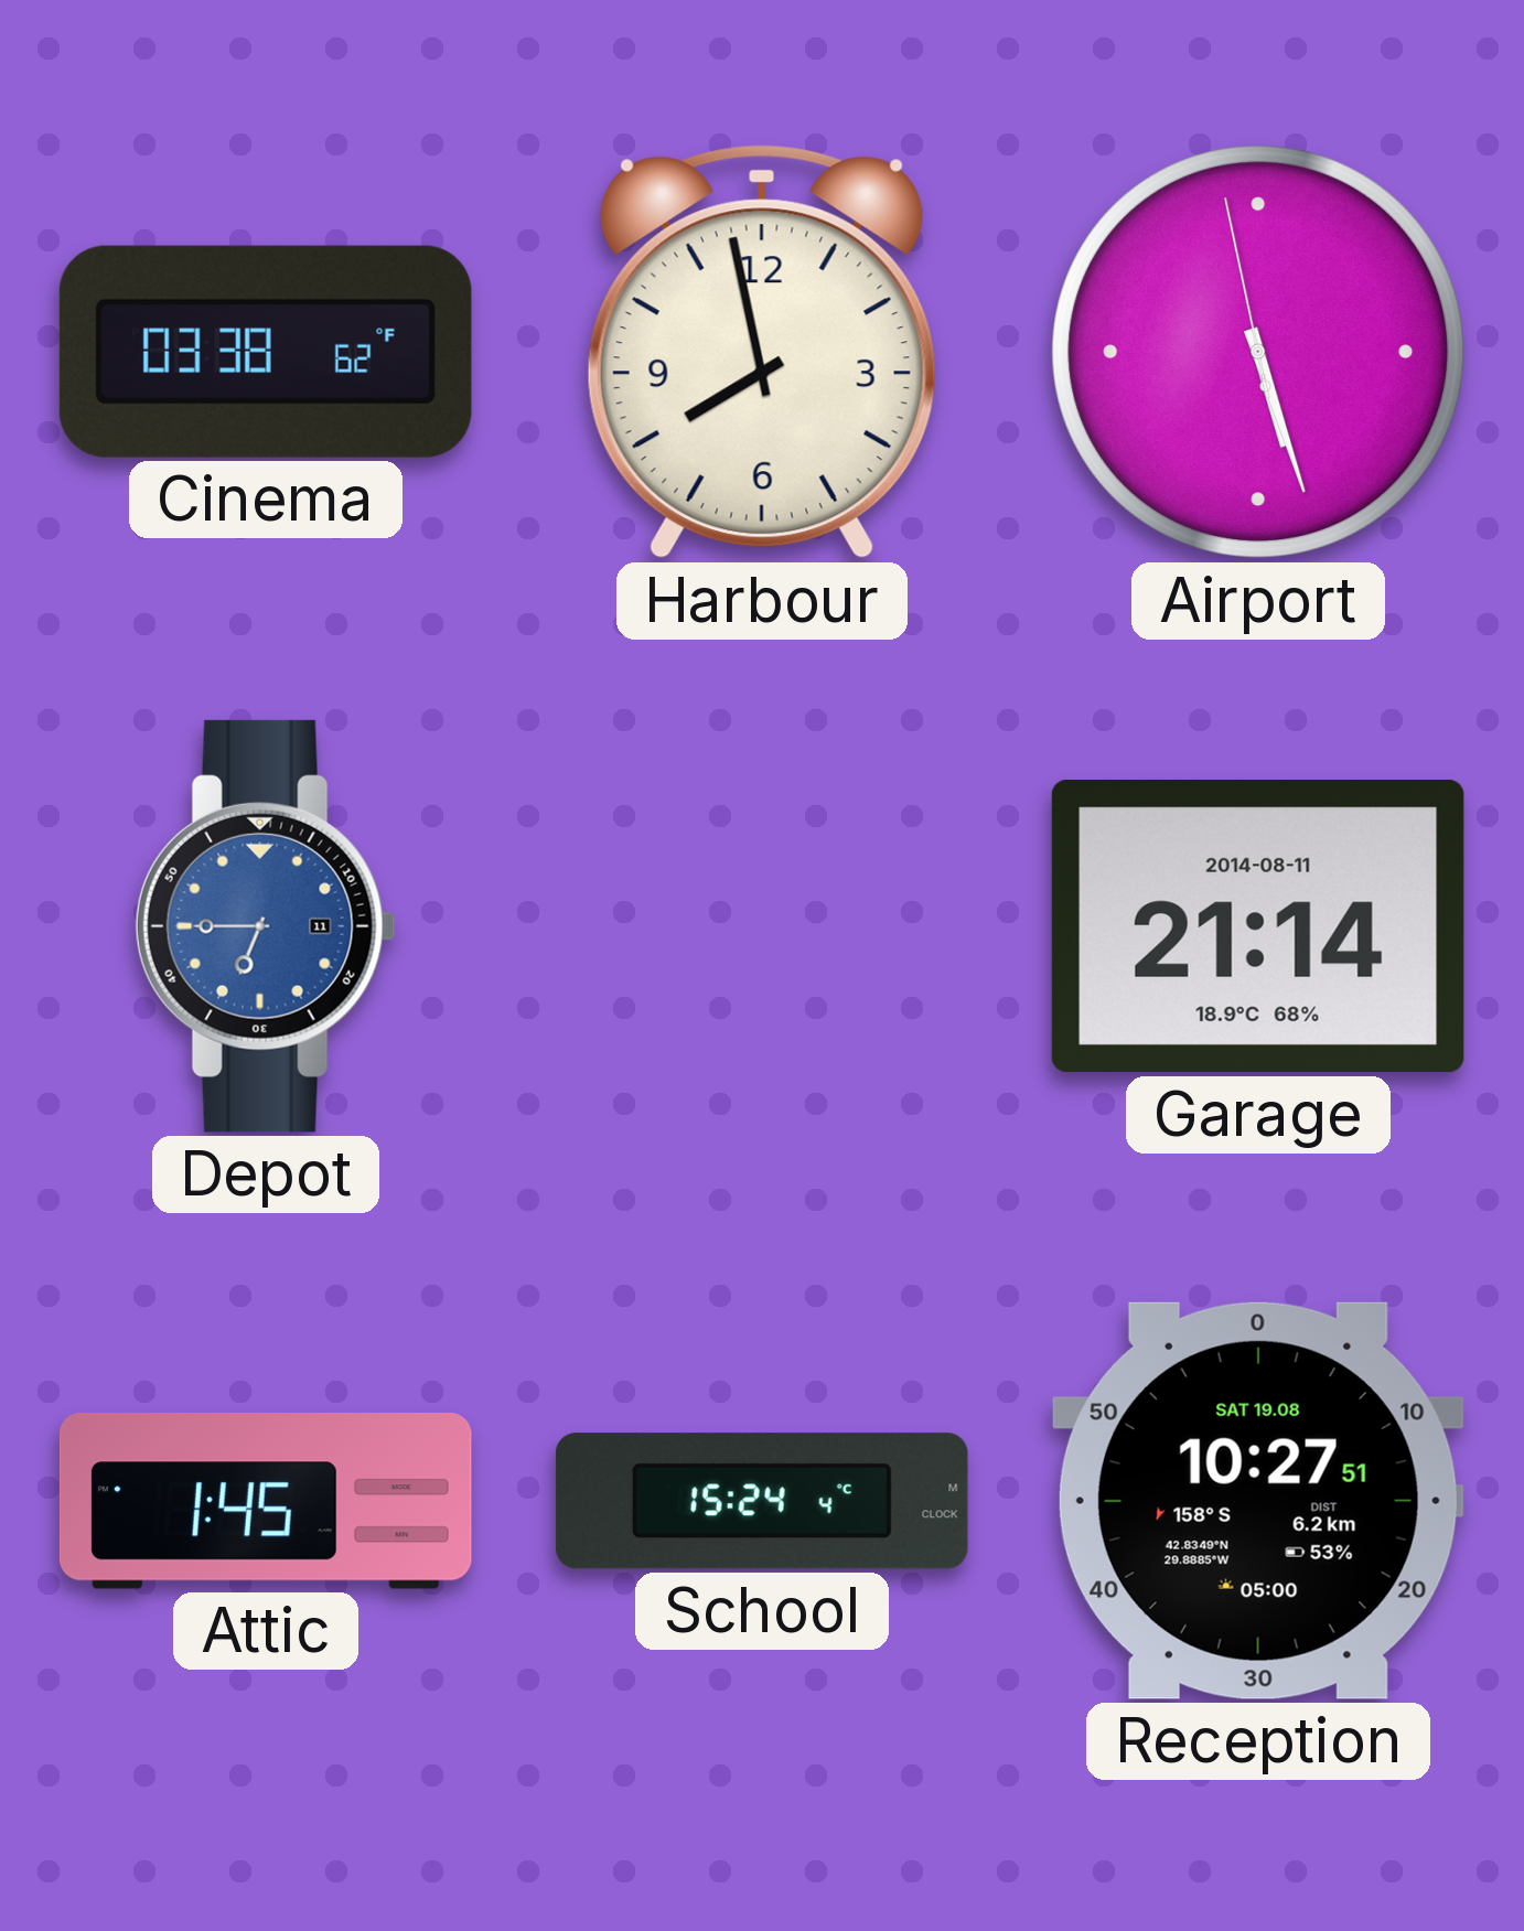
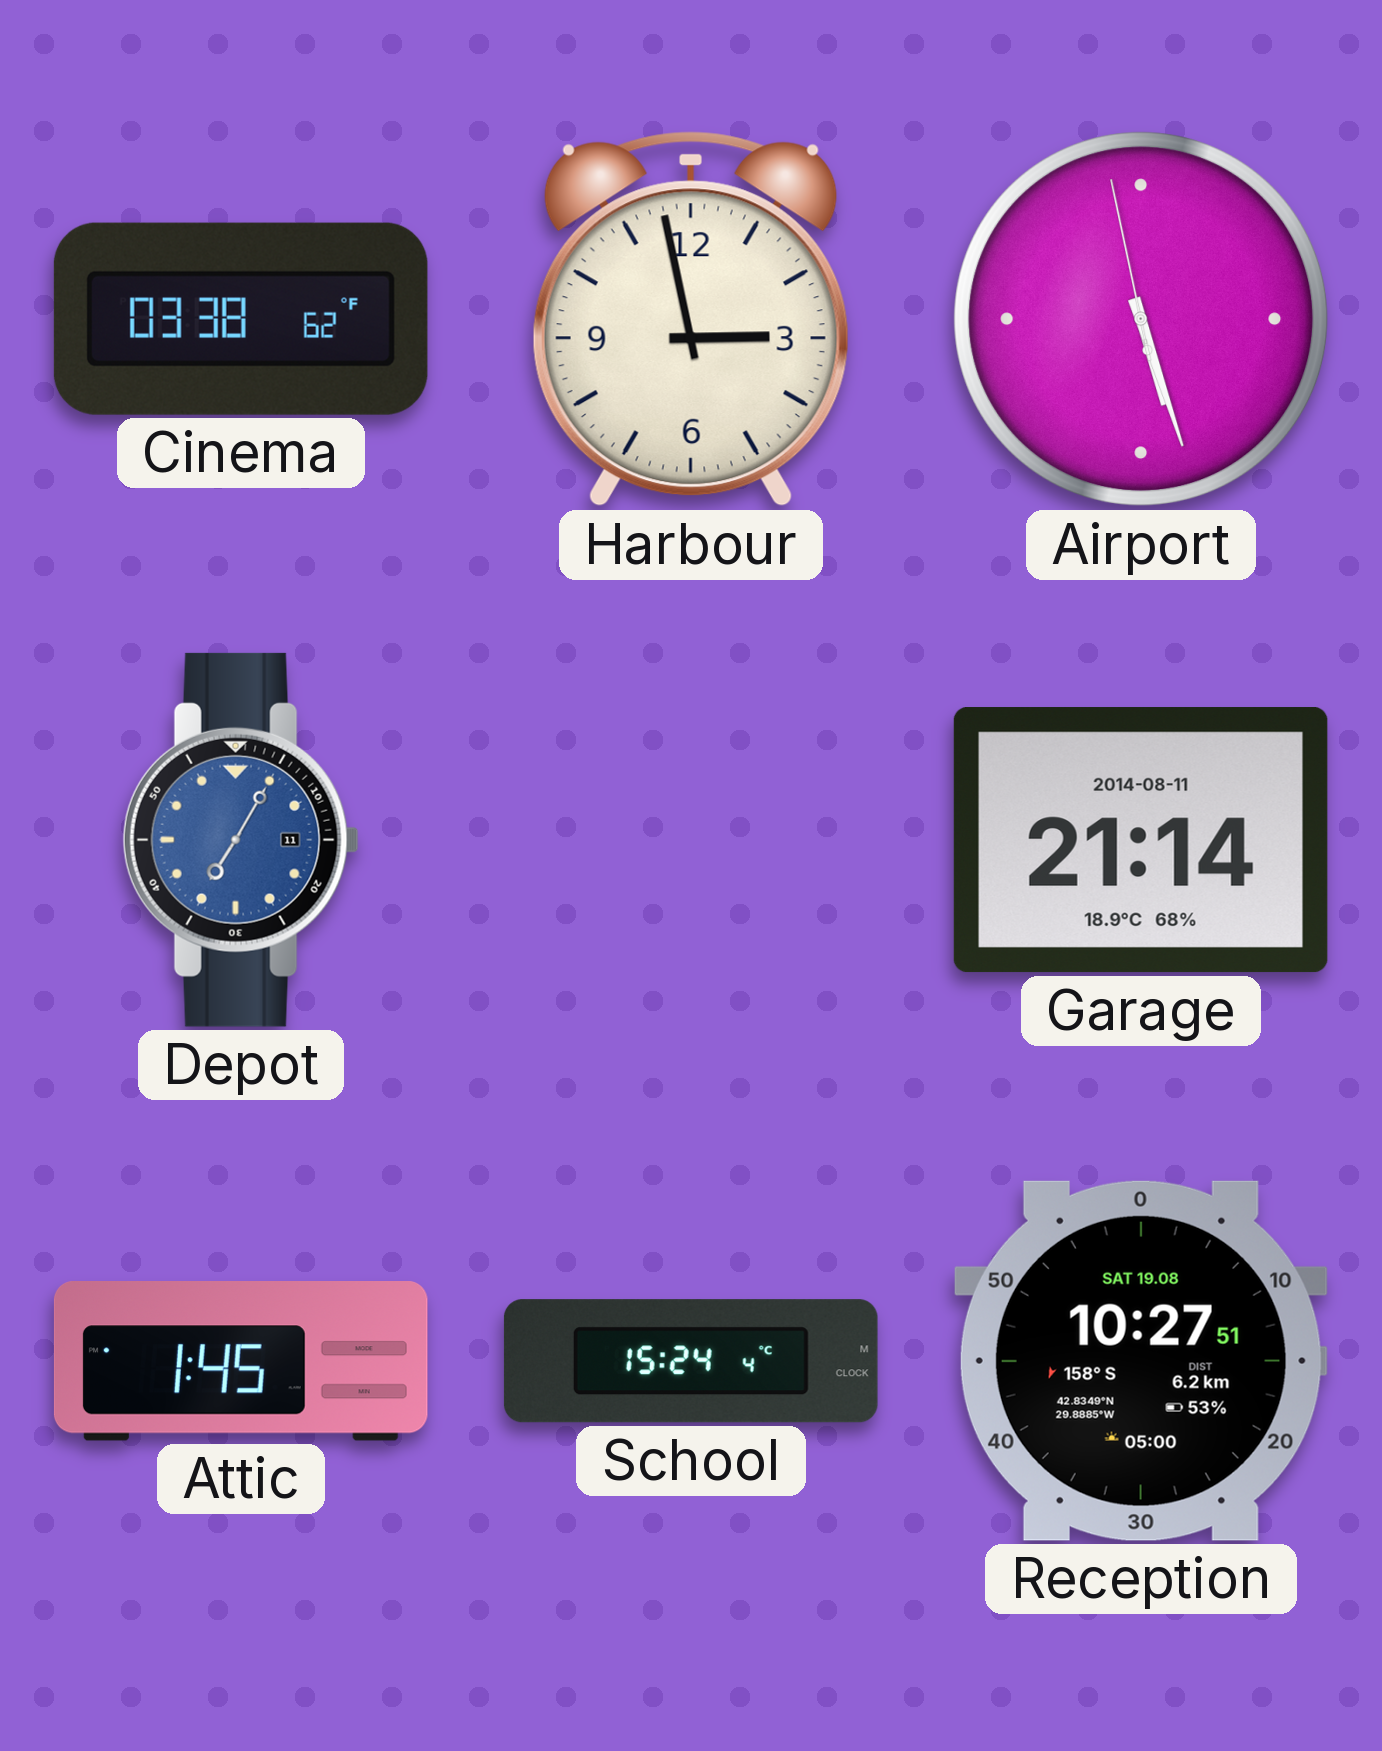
Harbour: 7:58 -> 2:58 (691, 319)
Depot: 6:45 -> 7:05 (241, 840)
